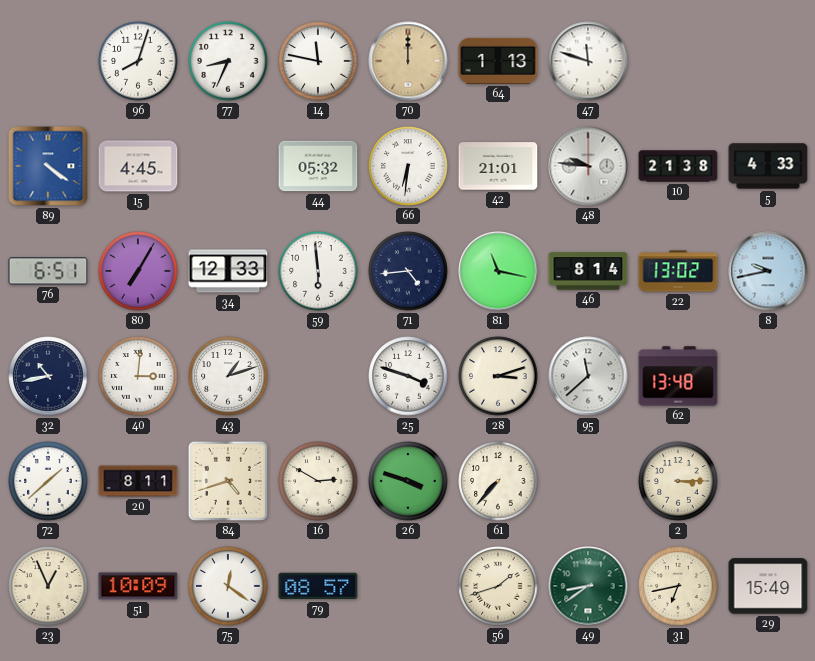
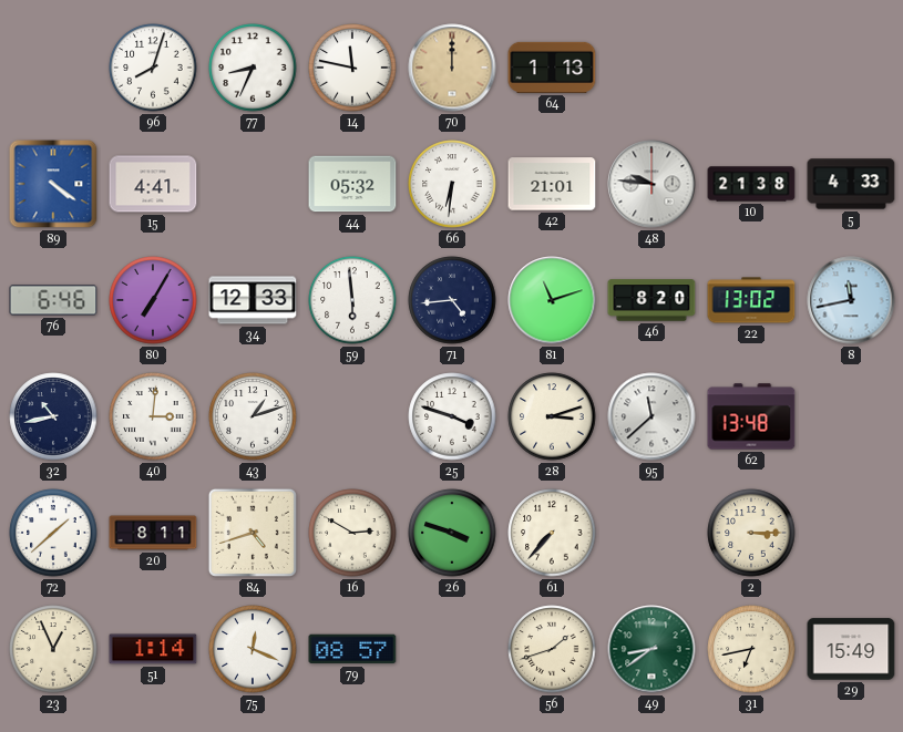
47: 11:48 -> none (588, 61)
15: 4:45 -> 4:41 (153, 184)
76: 6:51 -> 6:46 (53, 300)
81: 11:17 -> 11:12 (552, 300)
46: 8:14 -> 8:20 (651, 300)
8: 9:43 -> 11:43 (851, 300)
51: 10:09 -> 1:14 (153, 649)
75: 12:21 -> 12:19 (253, 649)
